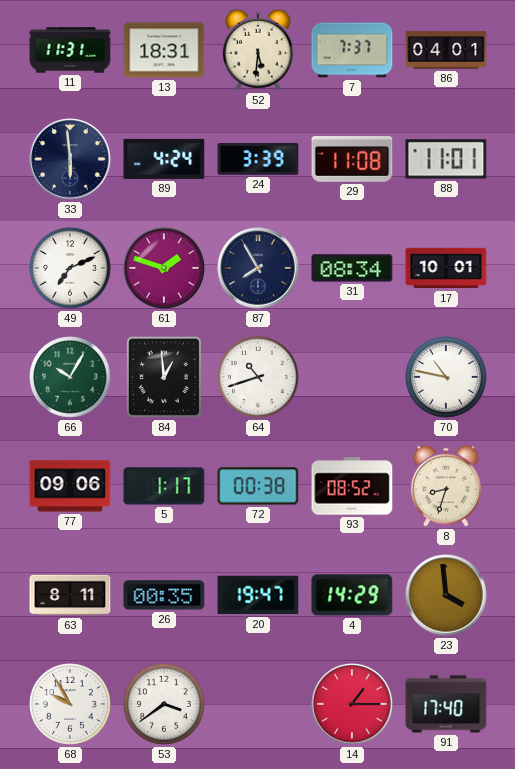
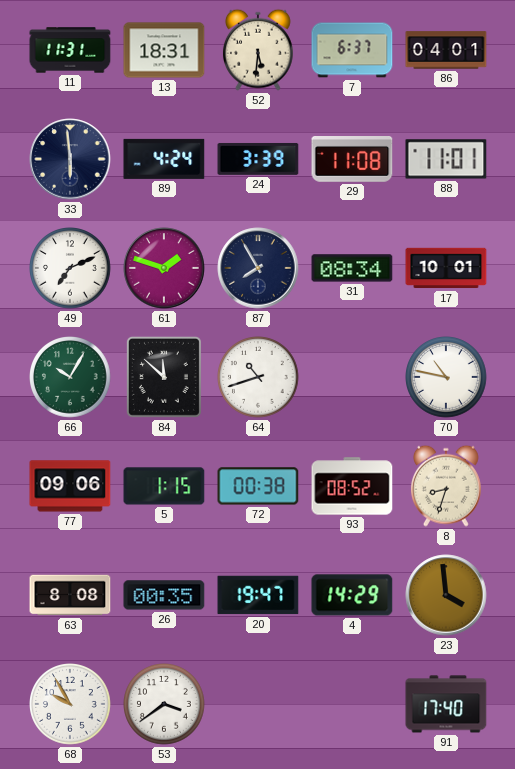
7: 7:37 -> 6:37 (352, 50)
84: 12:59 -> 11:52 (164, 377)
5: 1:17 -> 1:15 (164, 486)
63: 8:11 -> 8:08 (70, 595)
14: 1:15 -> none (352, 704)
